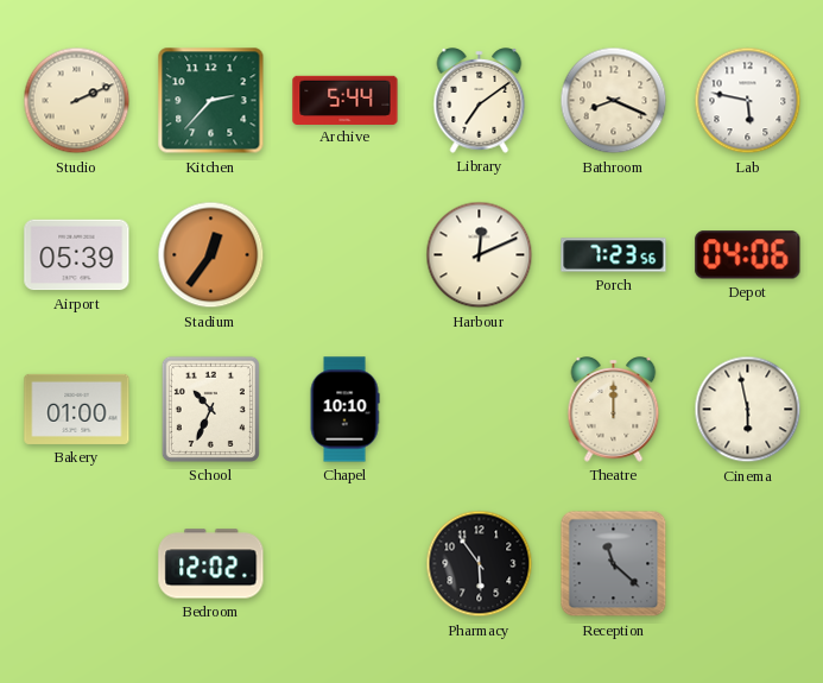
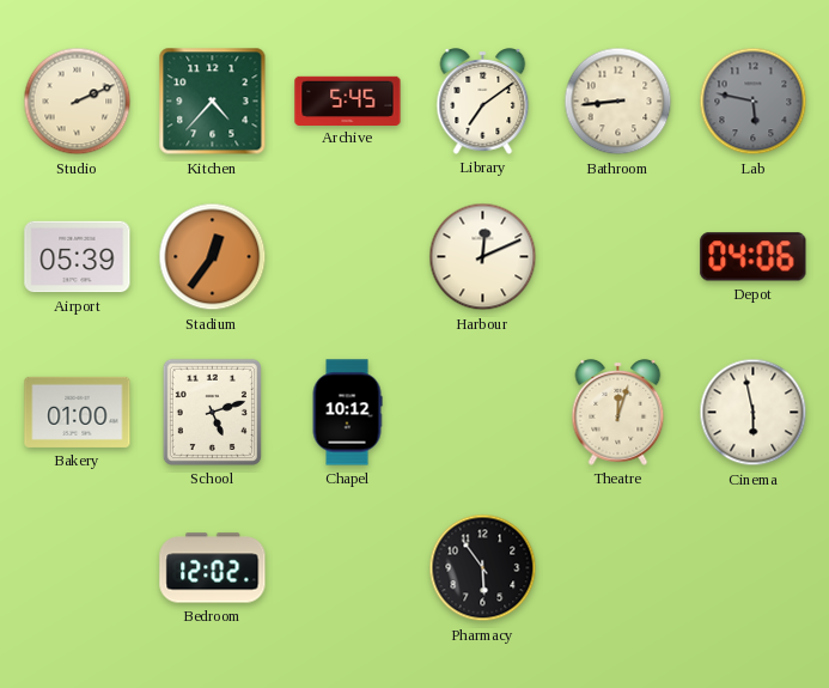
Kitchen: 2:37 -> 4:37 (213, 102)
Archive: 5:44 -> 5:45 (348, 101)
Bathroom: 8:19 -> 8:44 (618, 102)
Lab dial: white -> grey (754, 102)
Porch: 7:23 -> none (614, 255)
School: 10:34 -> 5:12 (212, 412)
Chapel: 10:10 -> 10:12 (347, 413)
Theatre: 12:00 -> 12:03 (618, 413)
Reception: 11:22 -> none (614, 564)
